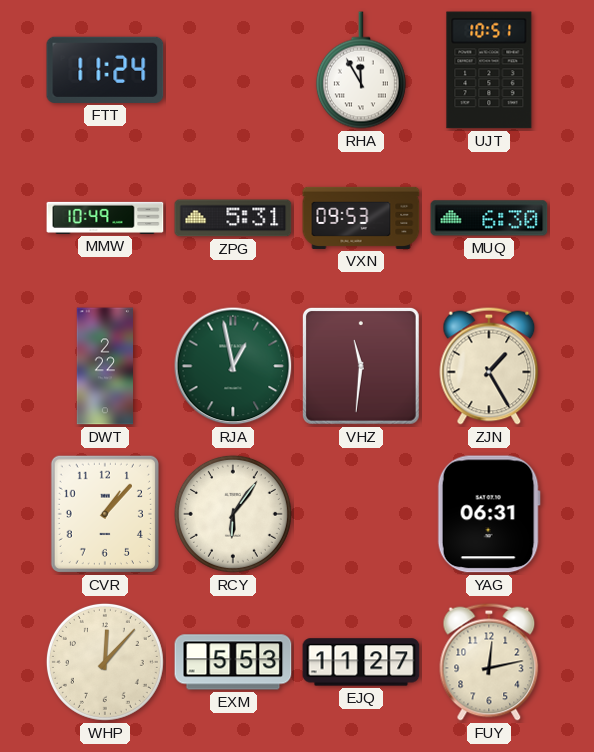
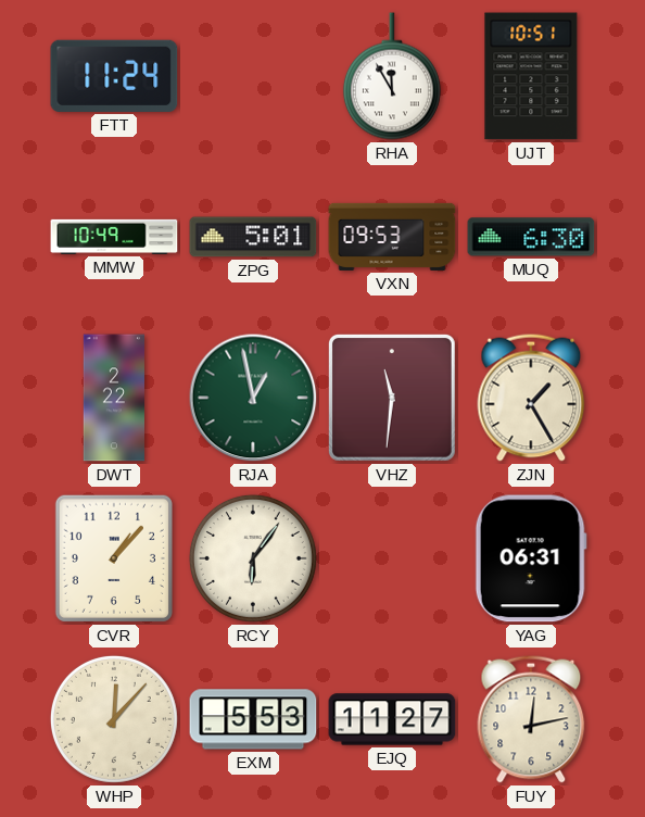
ZPG: 5:31 -> 5:01 (253, 237)
